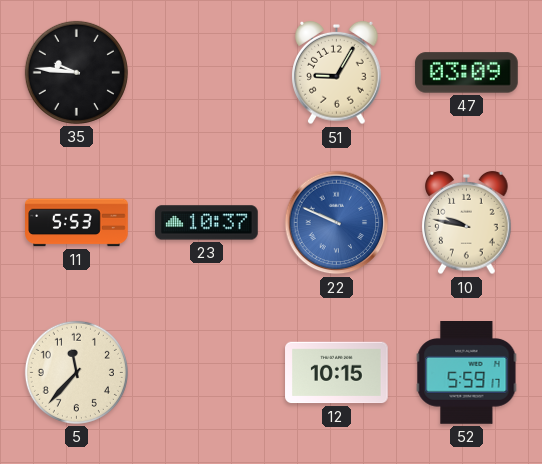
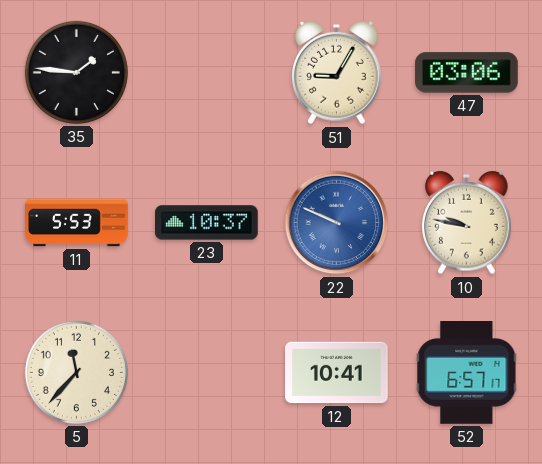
35: 9:46 -> 1:46 (76, 72)
47: 03:09 -> 03:06 (467, 73)
12: 10:15 -> 10:41 (337, 373)
52: 5:59 -> 6:57 (467, 373)
